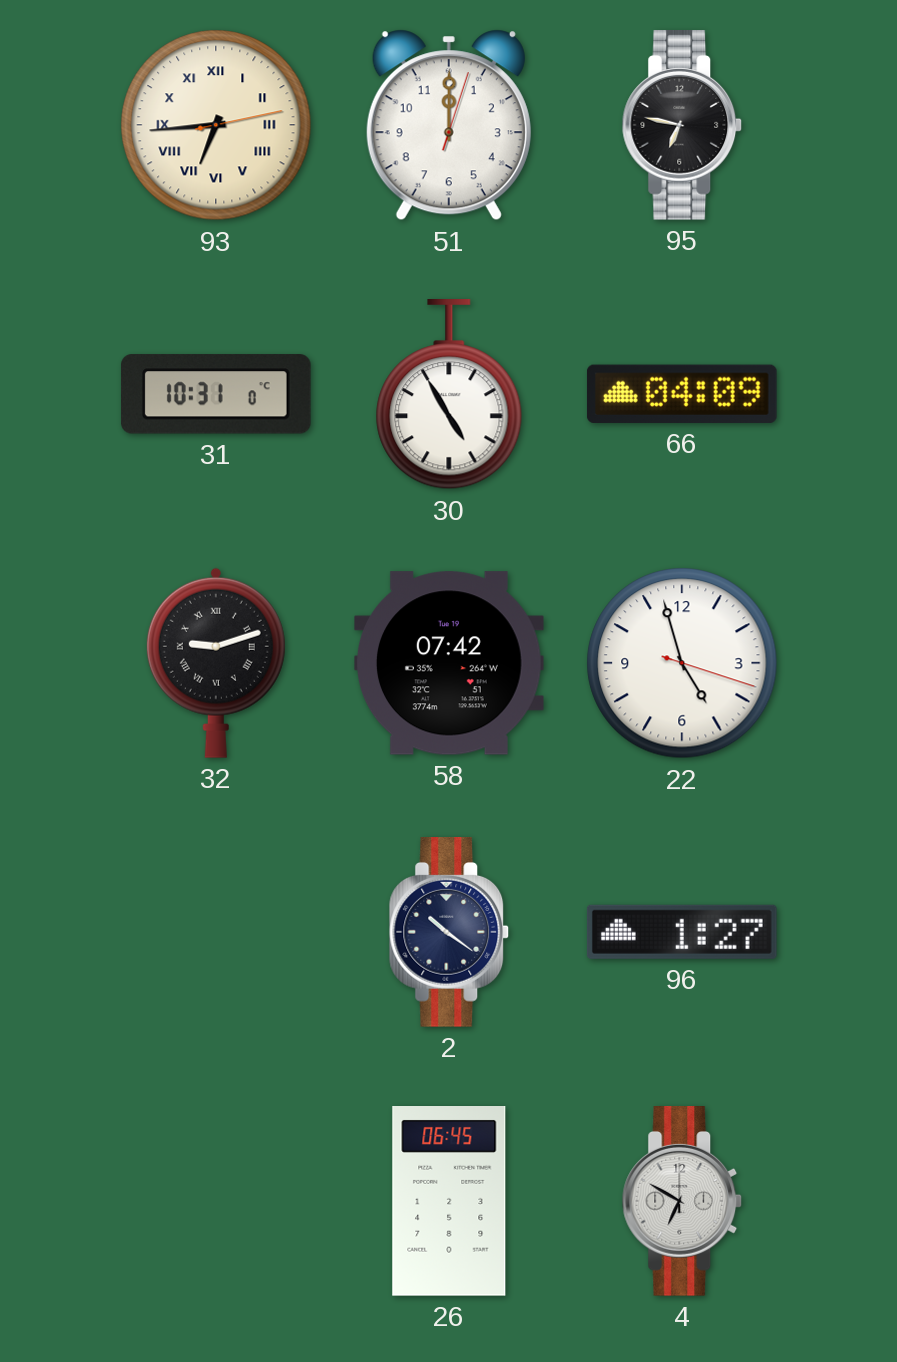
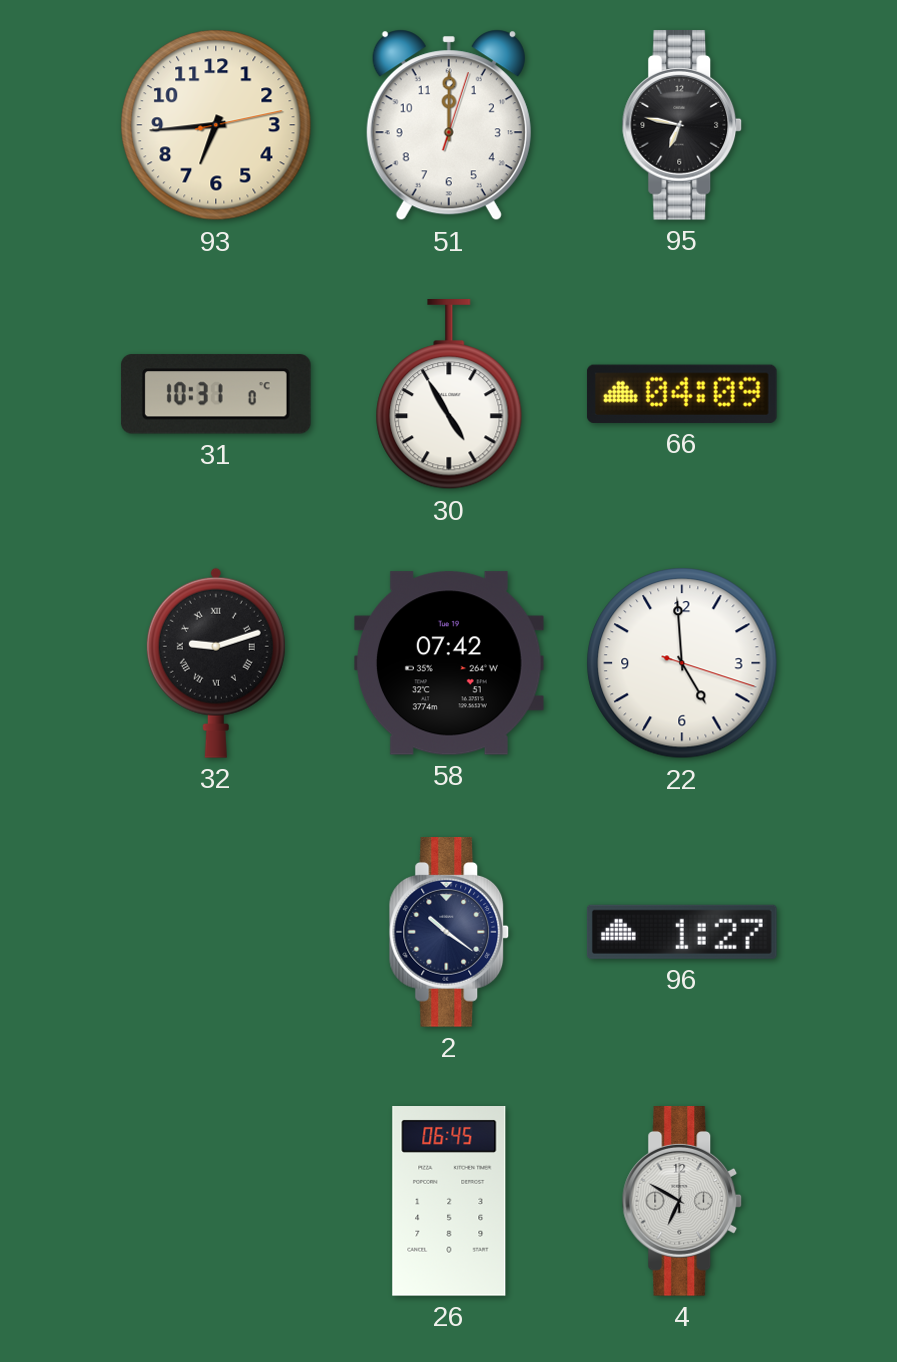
93 numerals: Roman -> Arabic (216, 125)
22: 4:57 -> 4:59 (682, 663)
